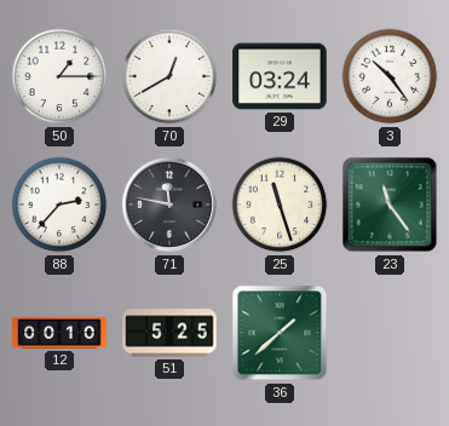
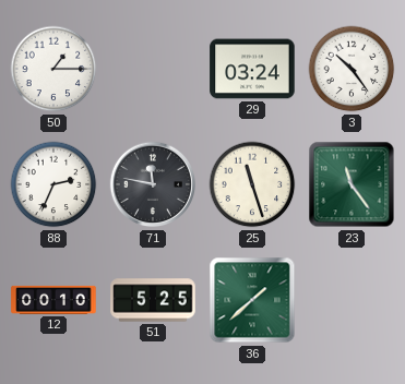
70: 12:40 -> none (169, 76)
88: 2:37 -> 2:34 (53, 184)
